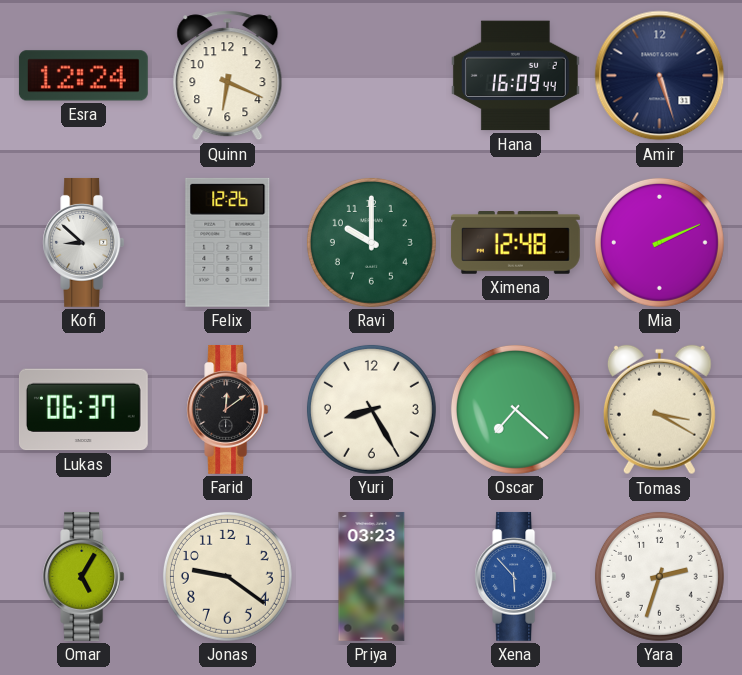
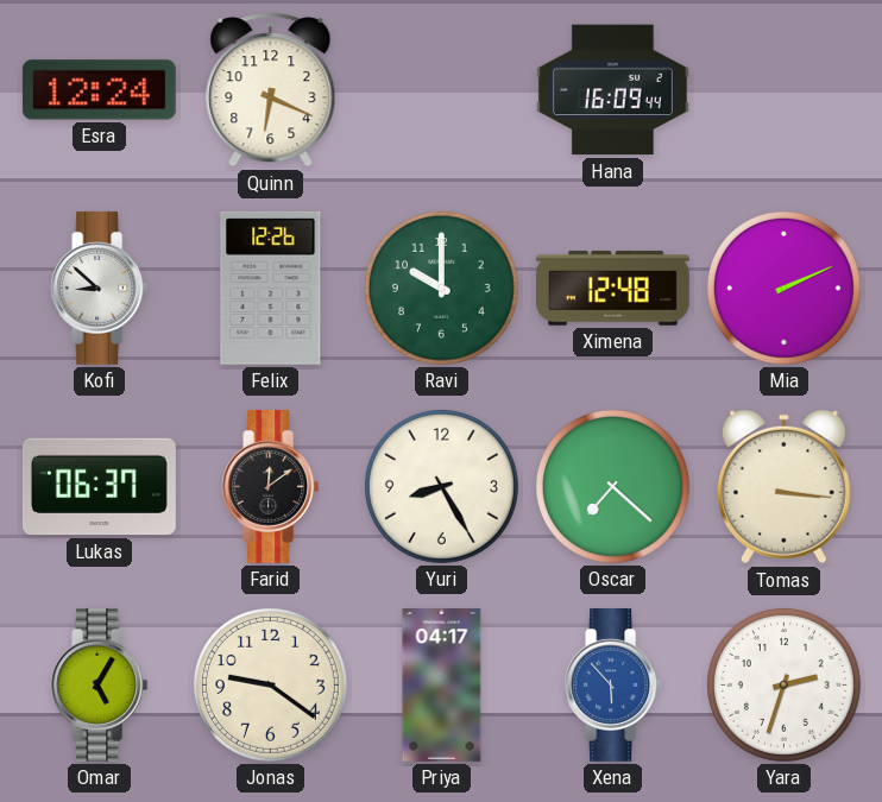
Amir: 5:27 -> none (660, 76)
Tomas: 3:20 -> 3:16 (783, 487)
Priya: 03:23 -> 04:17 (442, 684)
